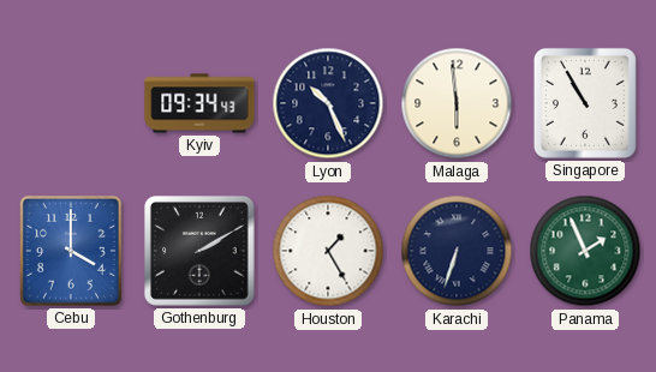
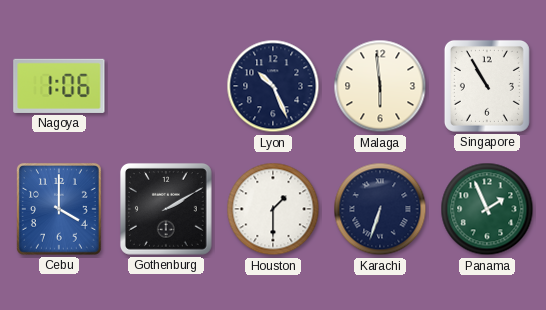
Nagoya: none -> 1:06 (59, 86)
Kyiv: 09:34 -> none (199, 103)
Houston: 1:25 -> 1:30 (273, 209)
